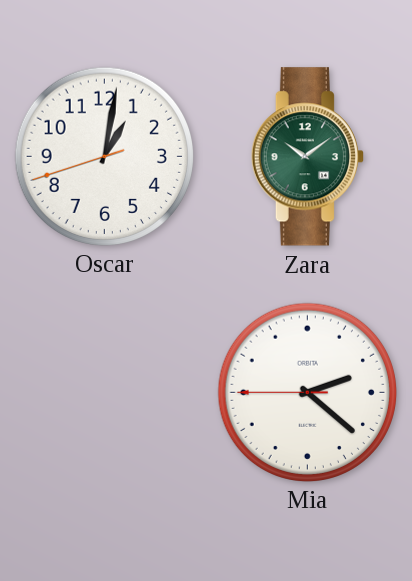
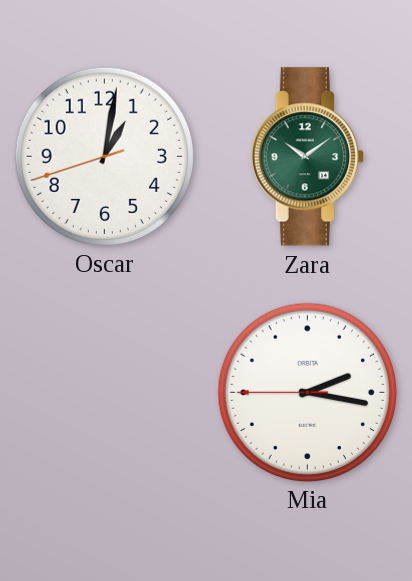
Mia: 2:21 -> 2:16 (307, 392)
